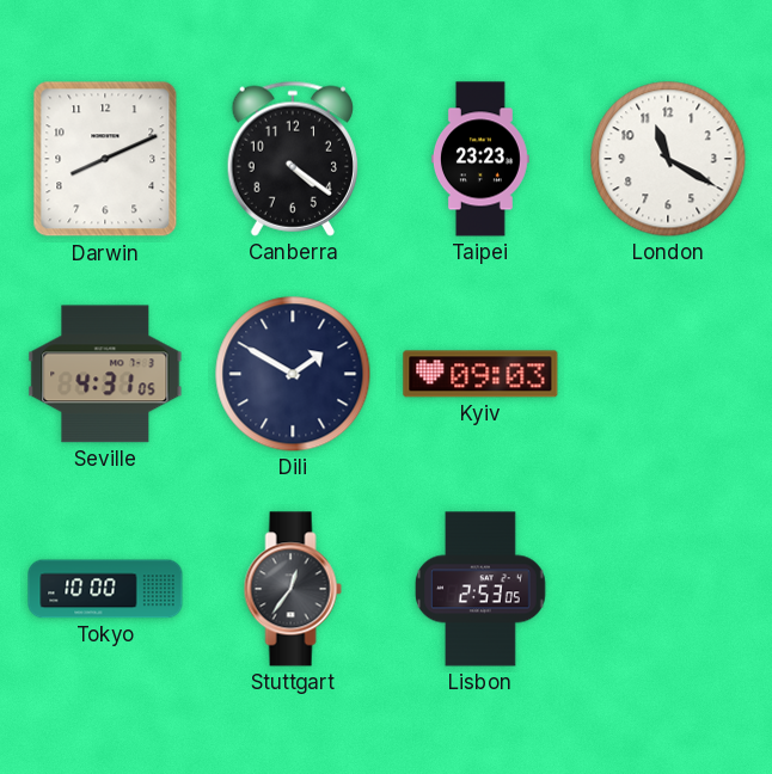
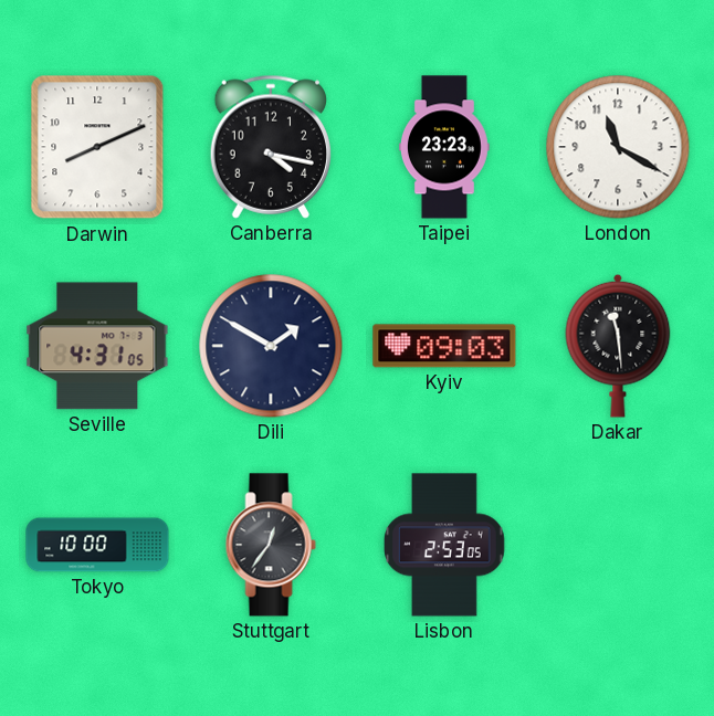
Canberra: 4:21 -> 4:17 (270, 147)
Dakar: none -> 11:29 (618, 346)
